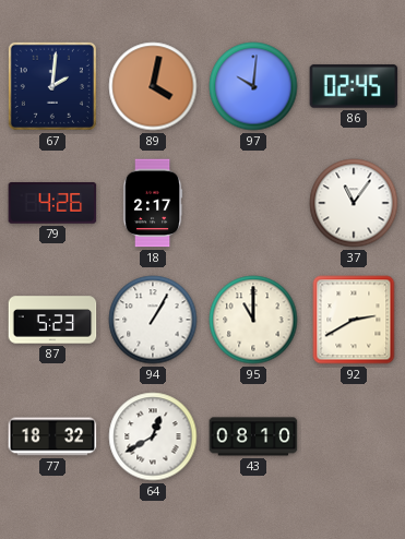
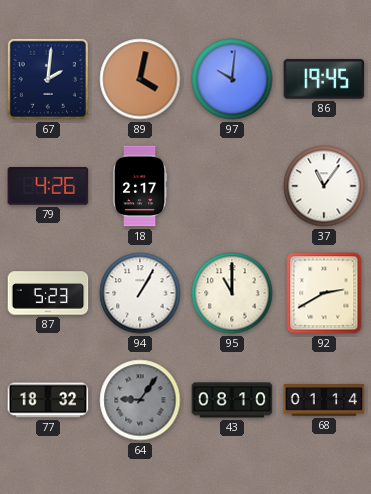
86: 02:45 -> 19:45 (324, 79)
64: 12:40 -> 9:06 (140, 400)
64 dial: white -> grey (140, 400)
68: none -> 01:14 (324, 400)
